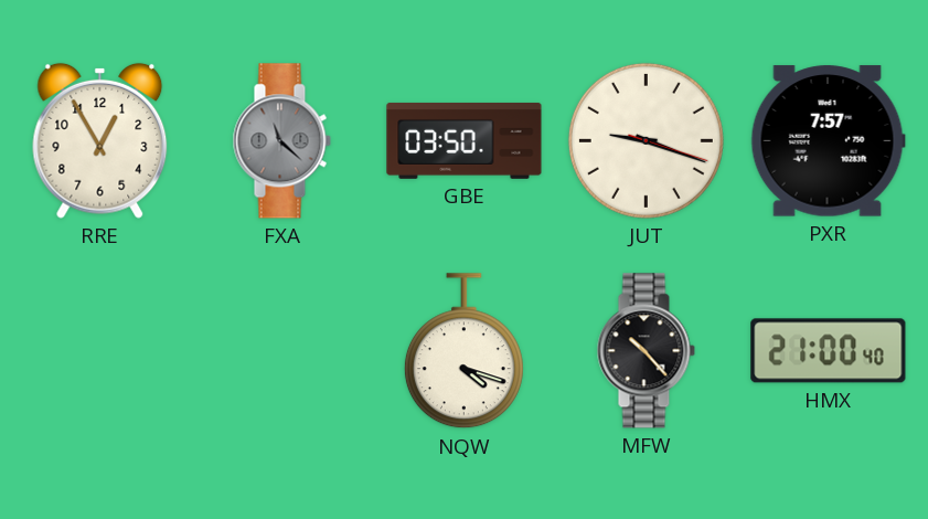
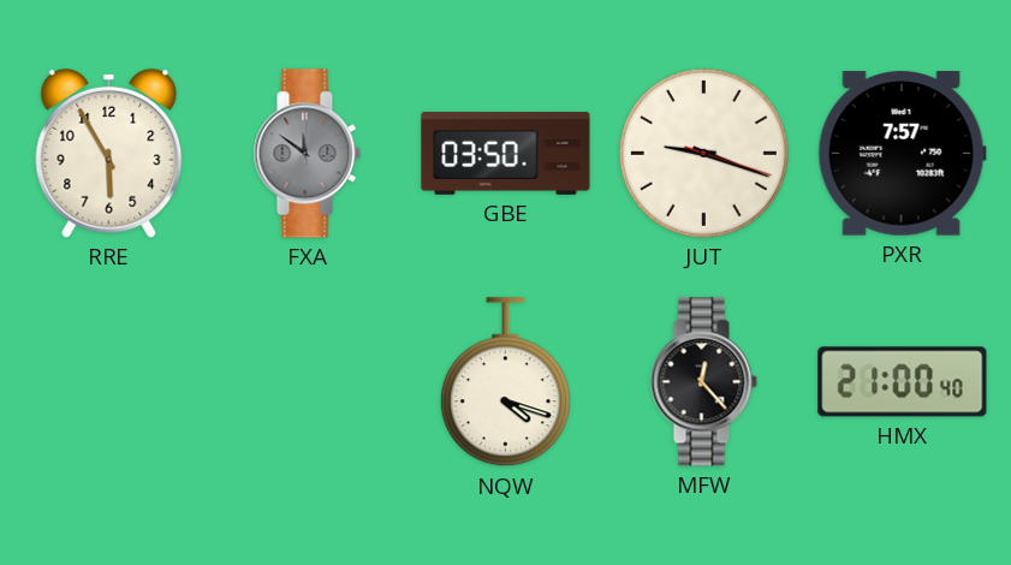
RRE: 12:55 -> 5:55 (109, 153)
FXA: 11:22 -> 11:51 (307, 154)
MFW: 10:23 -> 12:23 (703, 382)
